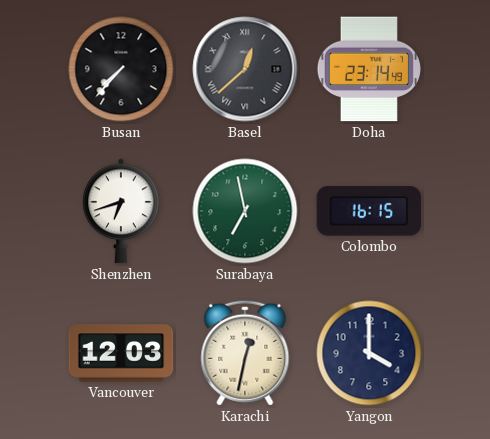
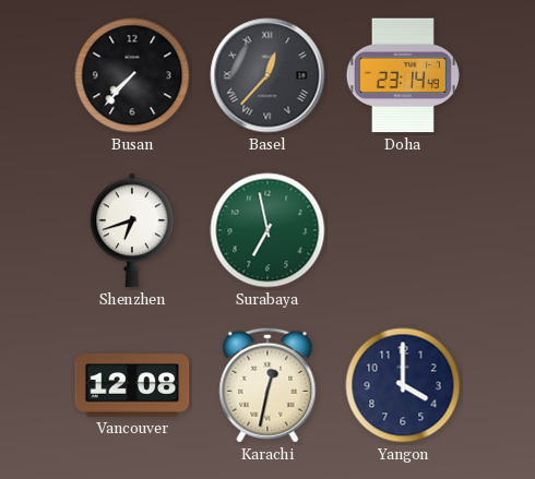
Basel: 12:38 -> 12:37 (267, 75)
Colombo: 16:15 -> none (369, 211)
Vancouver: 12:03 -> 12:08 (132, 385)
